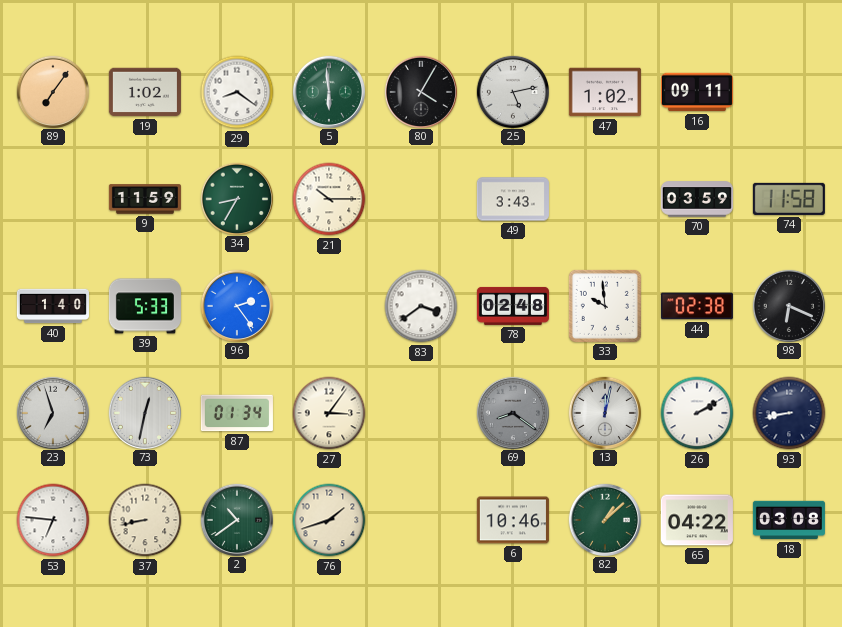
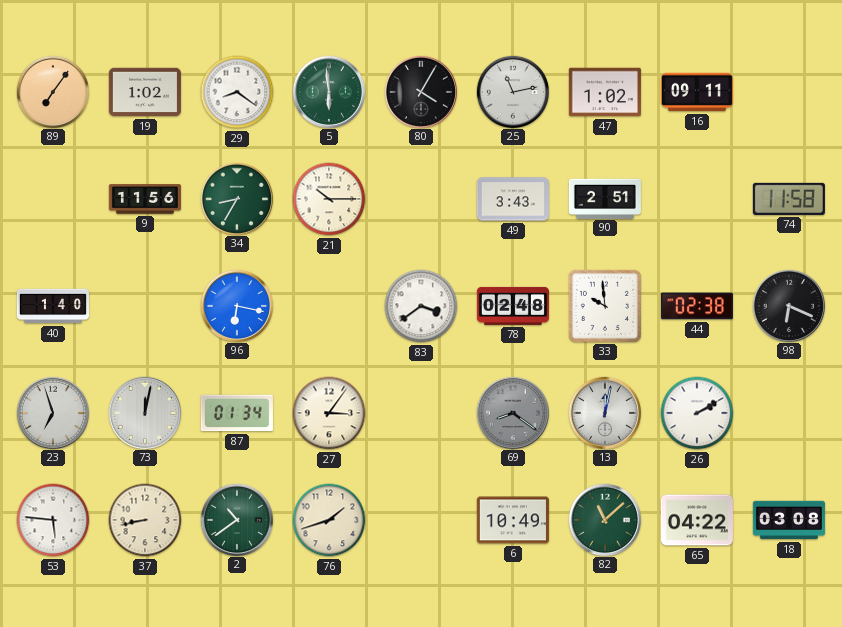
25: 5:13 -> 11:13 (512, 91)
9: 11:59 -> 11:56 (145, 199)
90: none -> 2:51 (605, 198)
70: 03:59 -> none (697, 199)
39: 5:33 -> none (145, 306)
96: 2:24 -> 6:17 (236, 305)
73: 12:32 -> 12:02 (144, 412)
93: 8:43 -> none (789, 413)
53: 6:46 -> 5:46 (53, 520)
6: 10:46 -> 10:49 (513, 520)
82: 1:08 -> 11:08 (604, 519)
